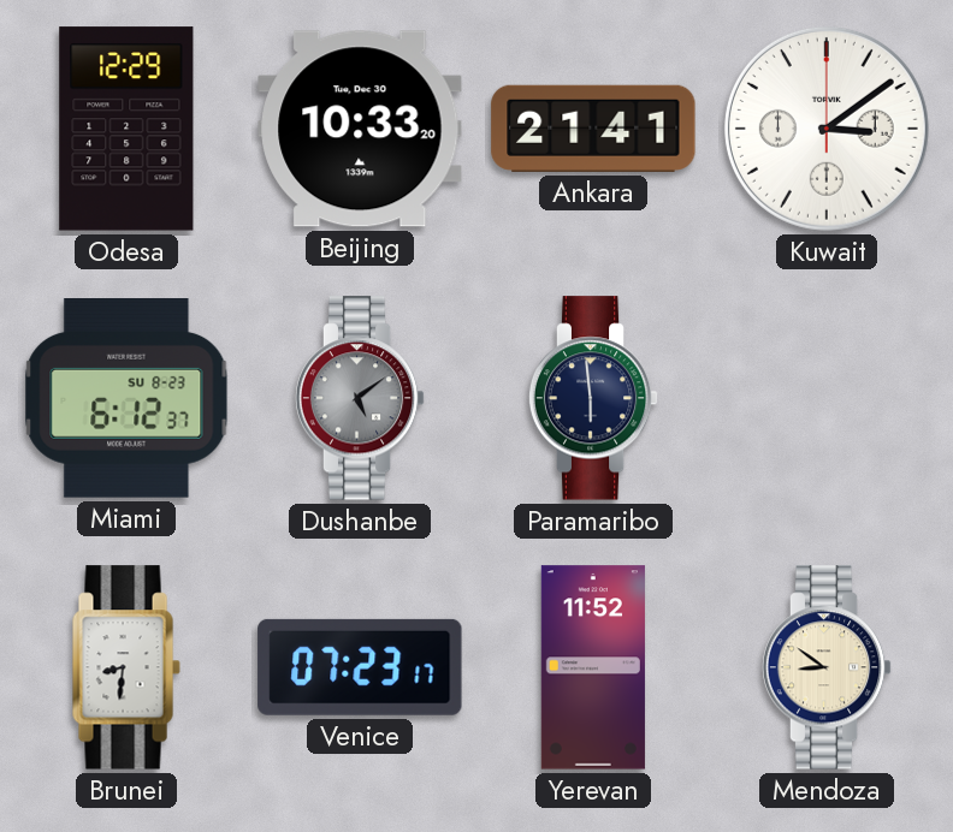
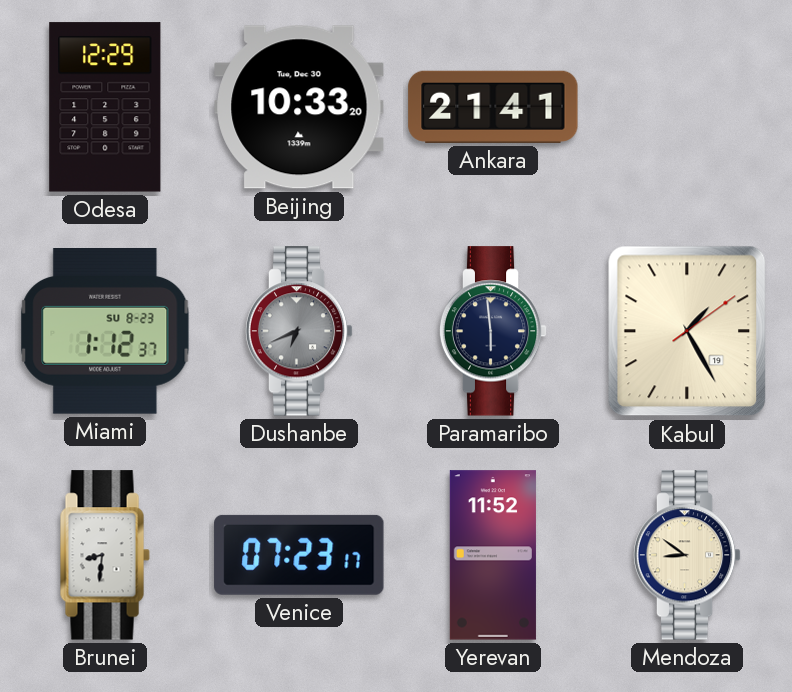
Kuwait: 3:09 -> none (827, 129)
Miami: 6:12 -> 1:12 (105, 332)
Dushanbe: 5:09 -> 6:41 (299, 331)
Kabul: none -> 1:25 (687, 331)
